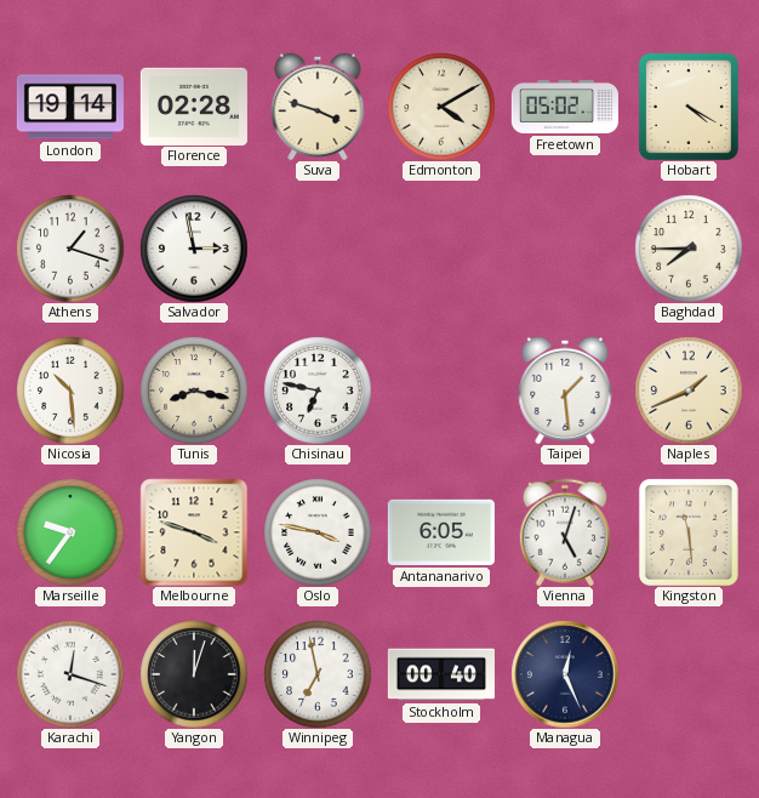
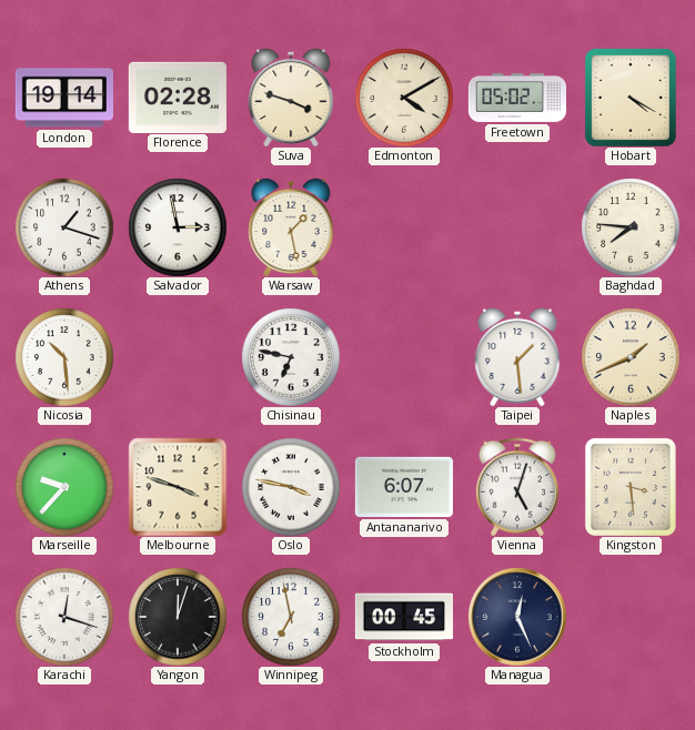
Warsaw: none -> 1:28 (291, 227)
Baghdad: 7:45 -> 7:46 (631, 227)
Tunis: 8:17 -> none (194, 391)
Marseille: 9:36 -> 9:37 (64, 487)
Antananarivo: 6:05 -> 6:07 (404, 487)
Kingston: 11:29 -> 3:29 (631, 487)
Stockholm: 00:40 -> 00:45 (404, 617)
